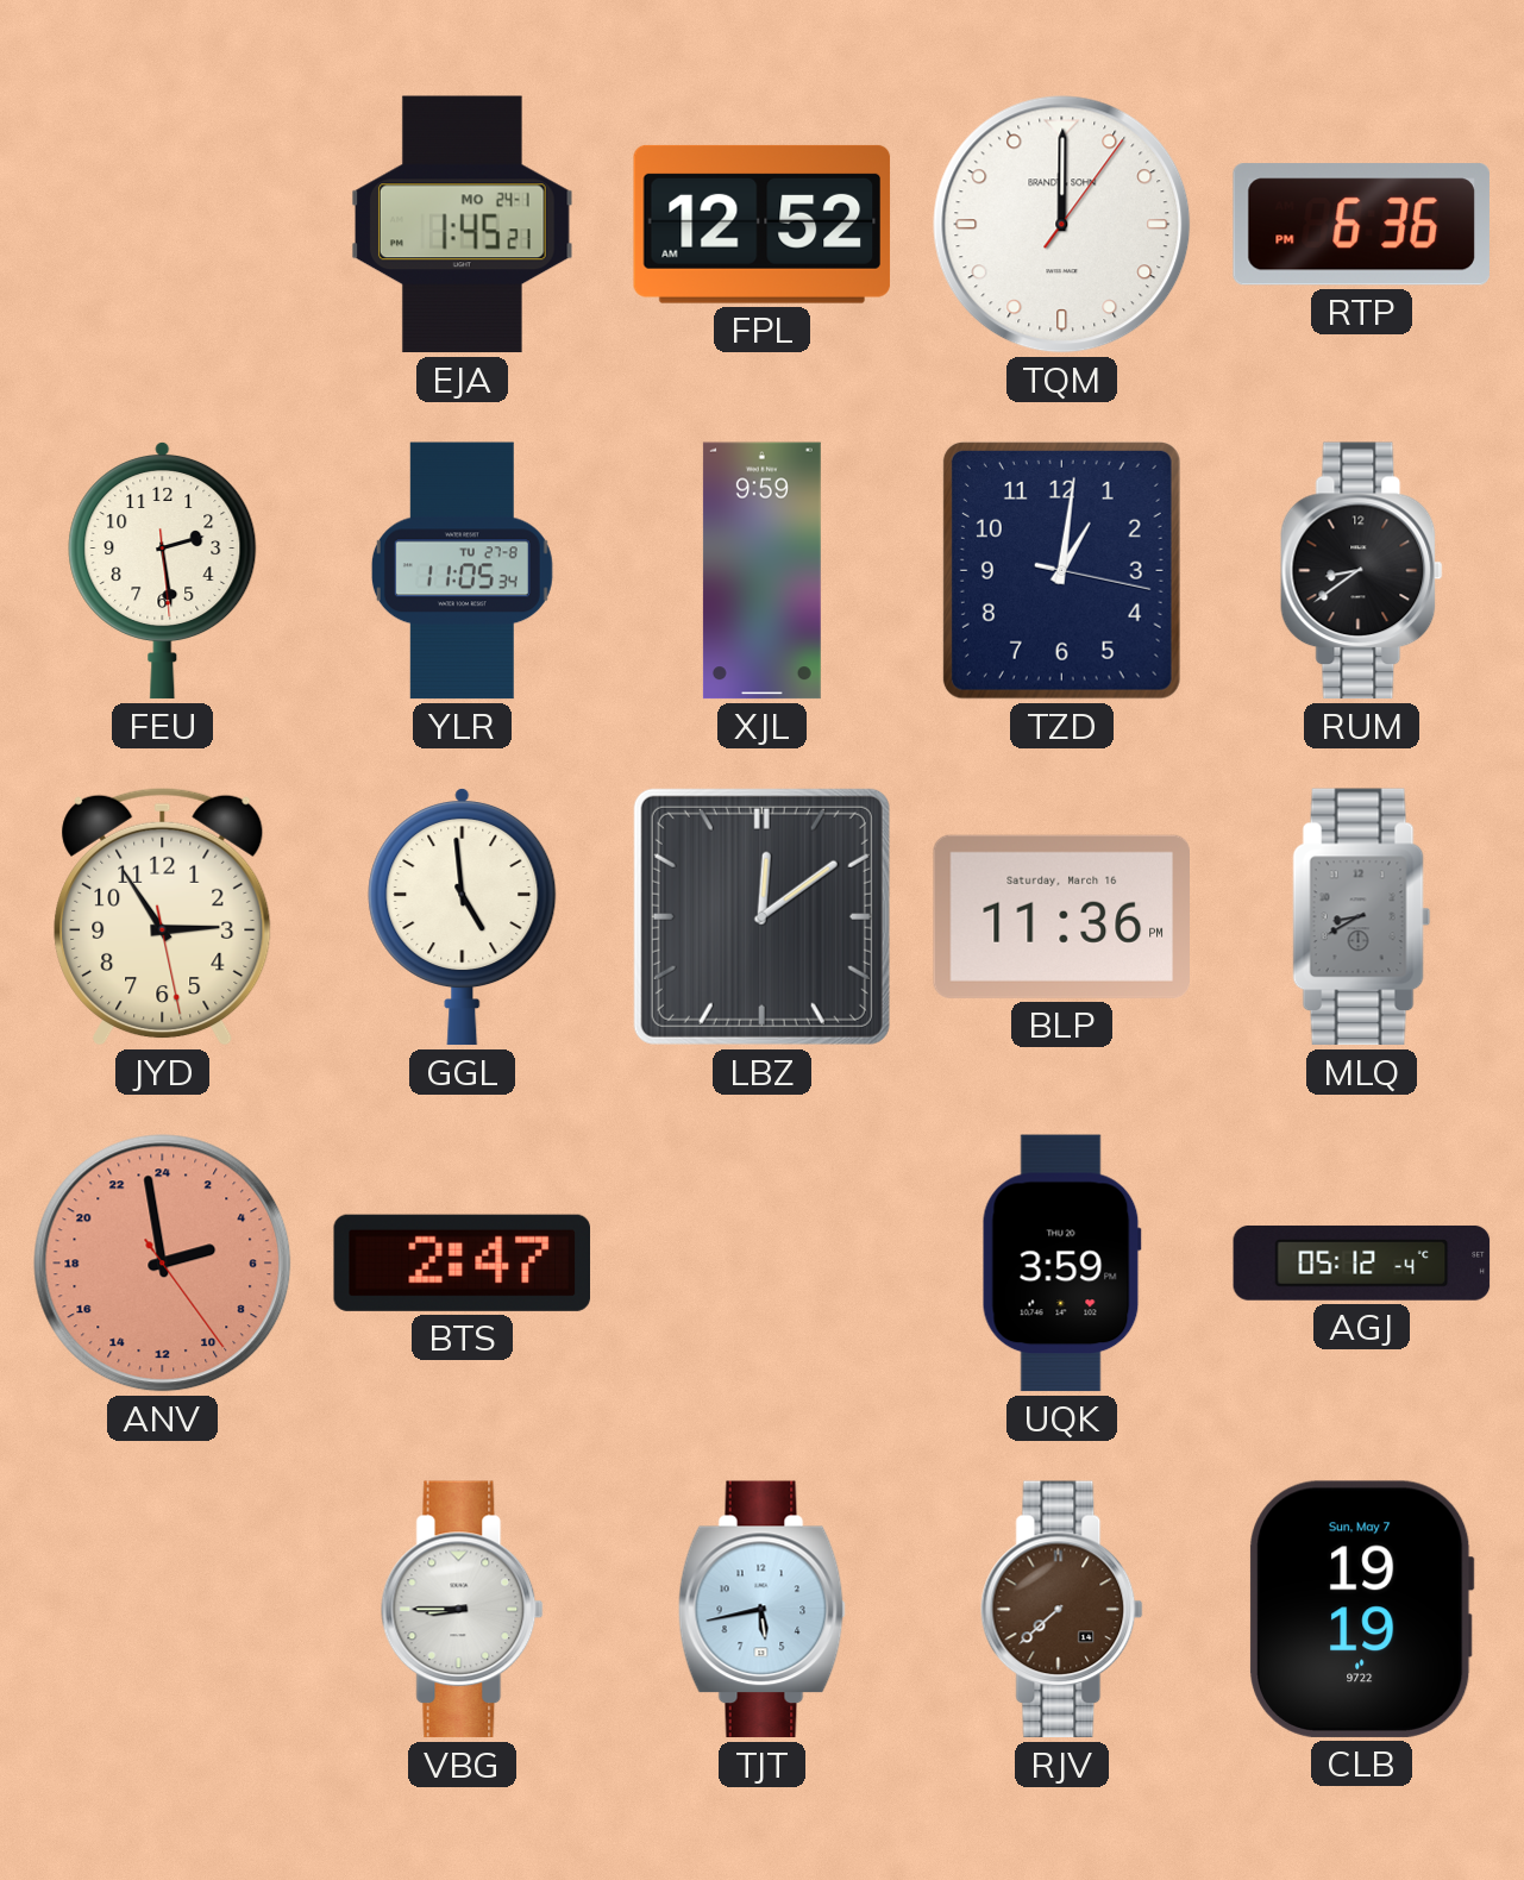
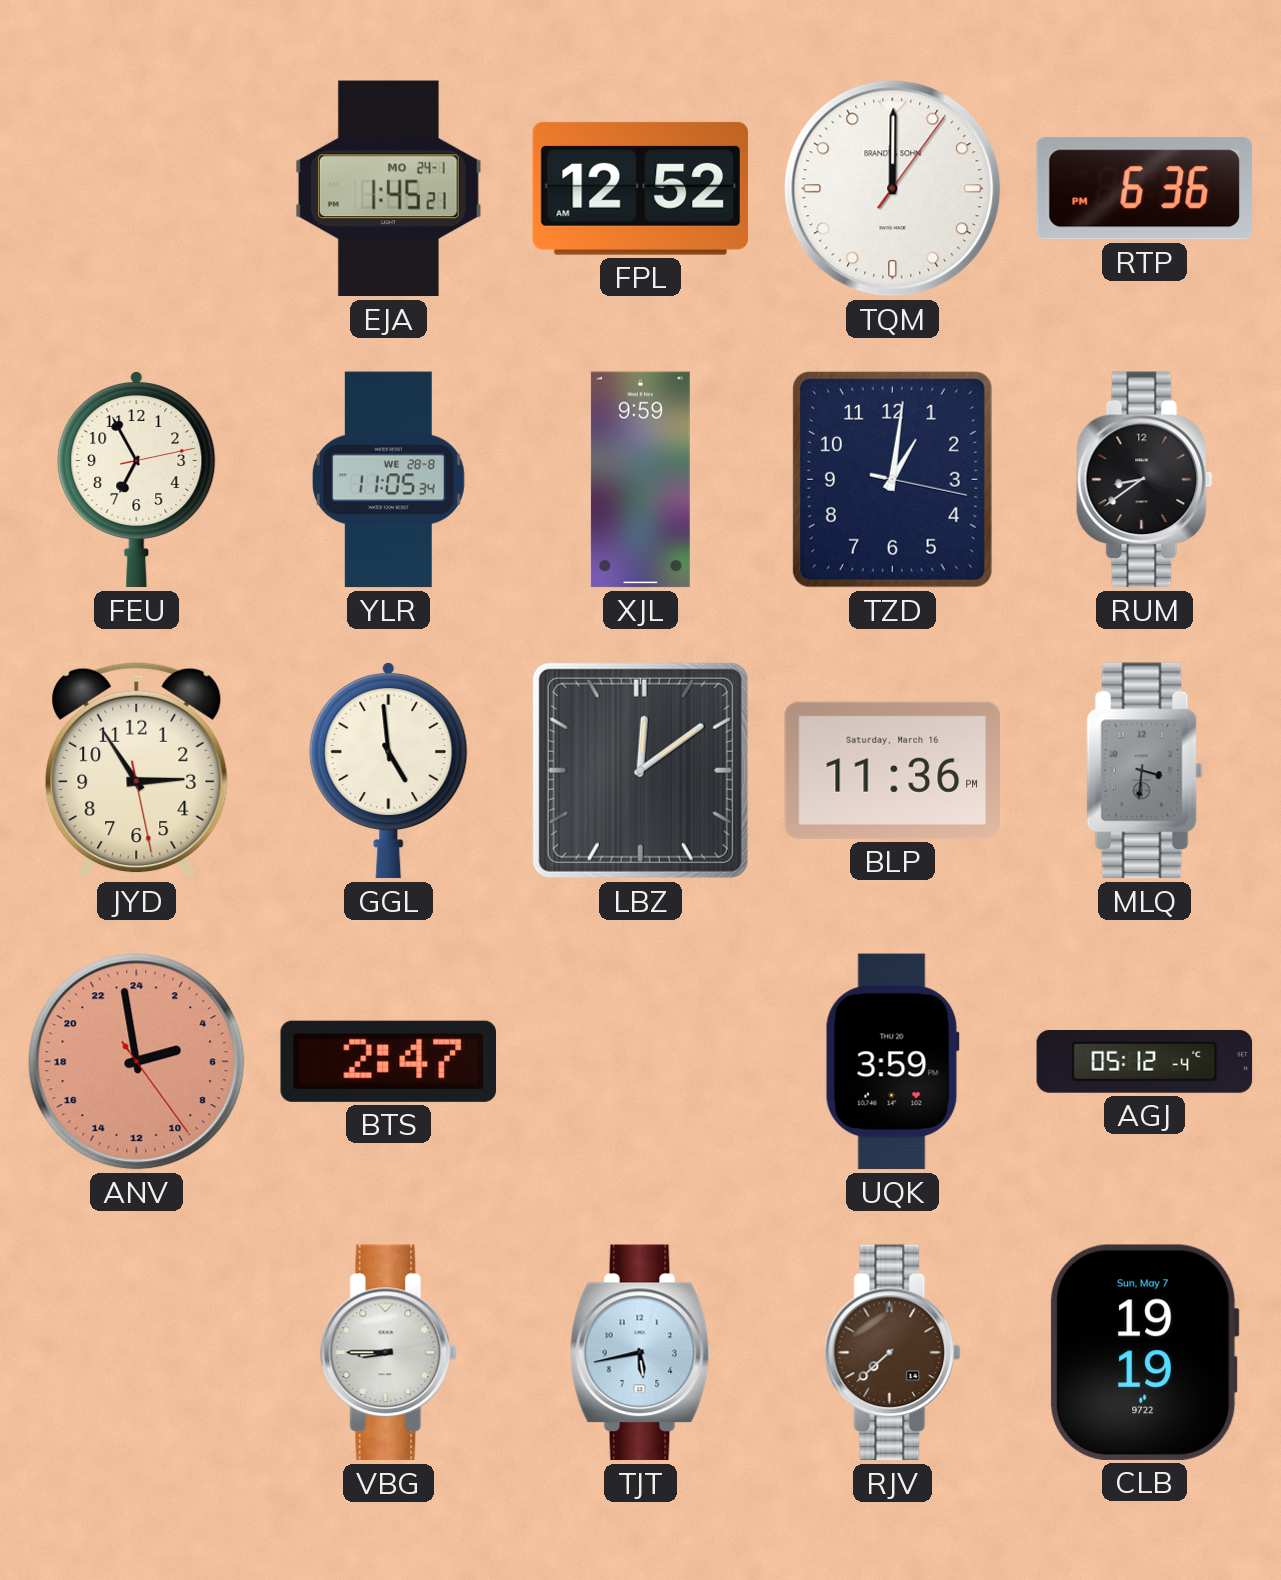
FEU: 2:28 -> 6:55 (137, 479)
YLR date: TU 27-8 -> WE 28-8 (388, 480)
MLQ: 8:40 -> 3:31 (1145, 771)
